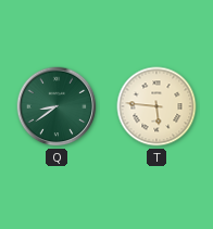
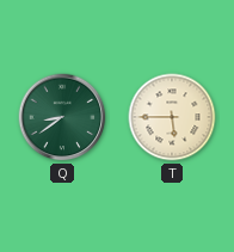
T: 5:46 -> 5:45 (172, 117)
